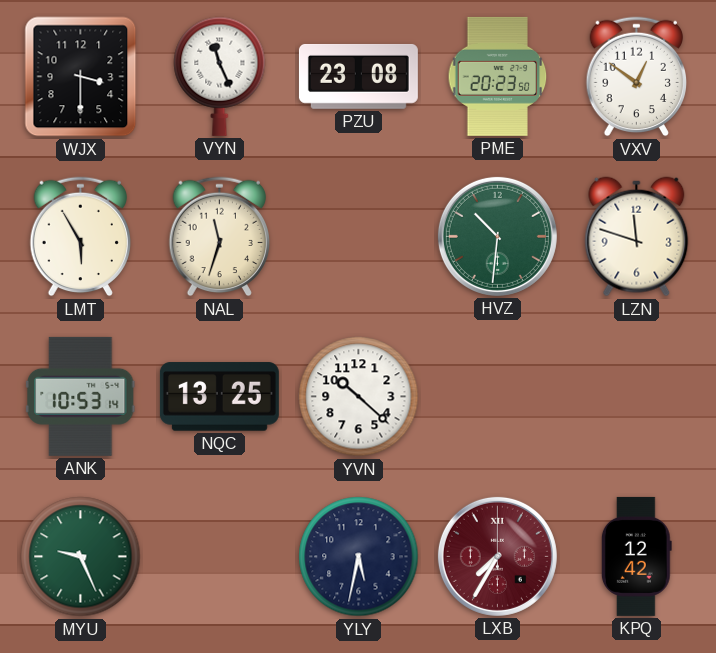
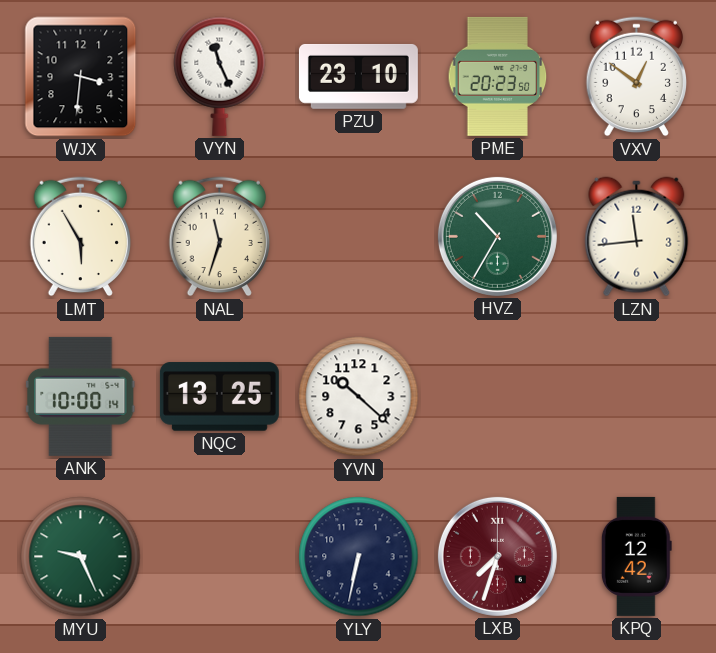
WJX: 3:30 -> 3:31 (81, 77)
PZU: 23:08 -> 23:10 (358, 77)
HVZ: 10:31 -> 10:35 (497, 236)
LZN: 11:48 -> 11:44 (637, 237)
ANK: 10:53 -> 10:00 (80, 396)
YLY: 5:32 -> 6:32 (359, 557)
LXB: 7:35 -> 7:33 (497, 556)
